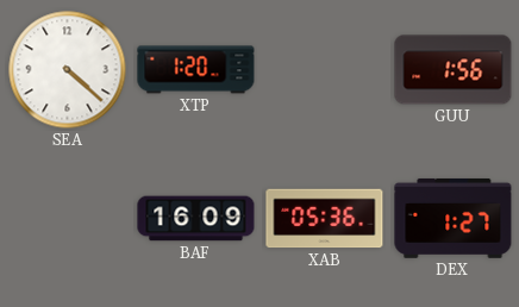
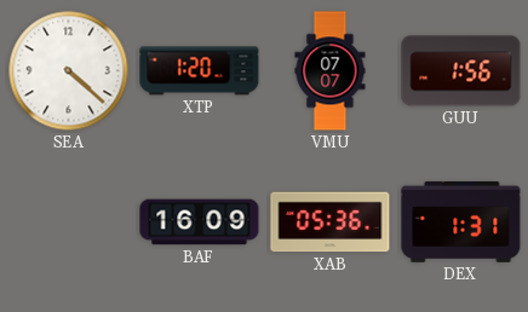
VMU: none -> 07:07 (331, 71)
DEX: 1:27 -> 1:31 (461, 221)
